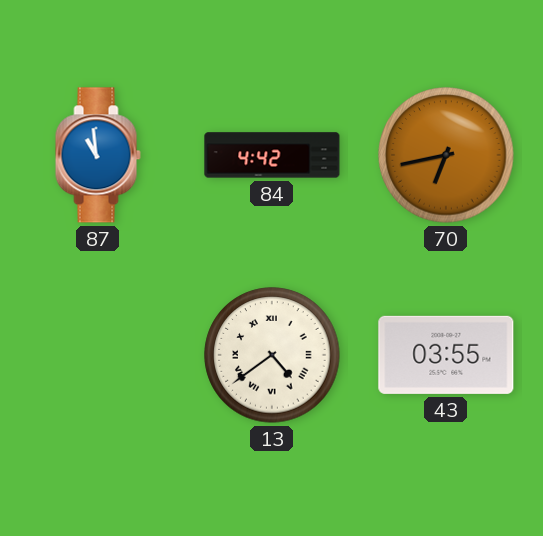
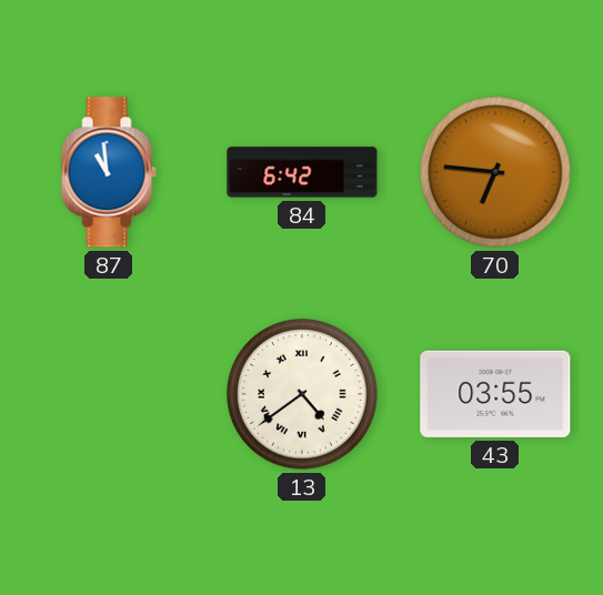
84: 4:42 -> 6:42 (302, 172)
70: 6:43 -> 6:46 (495, 172)
